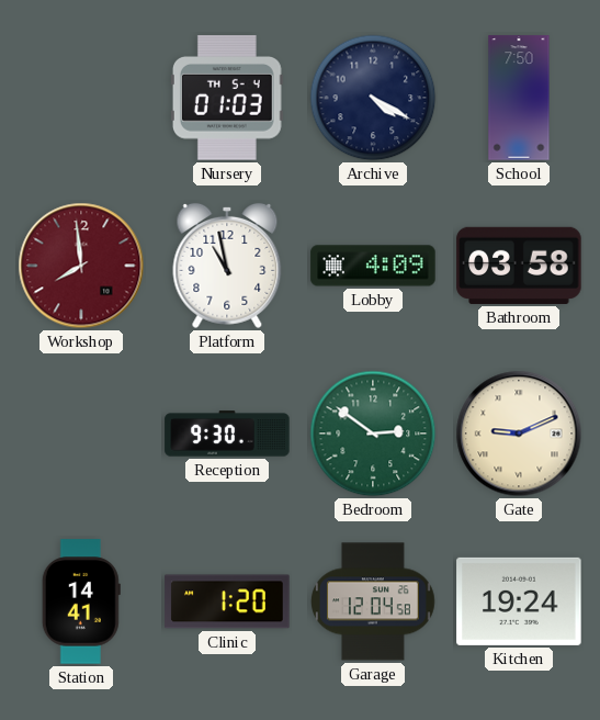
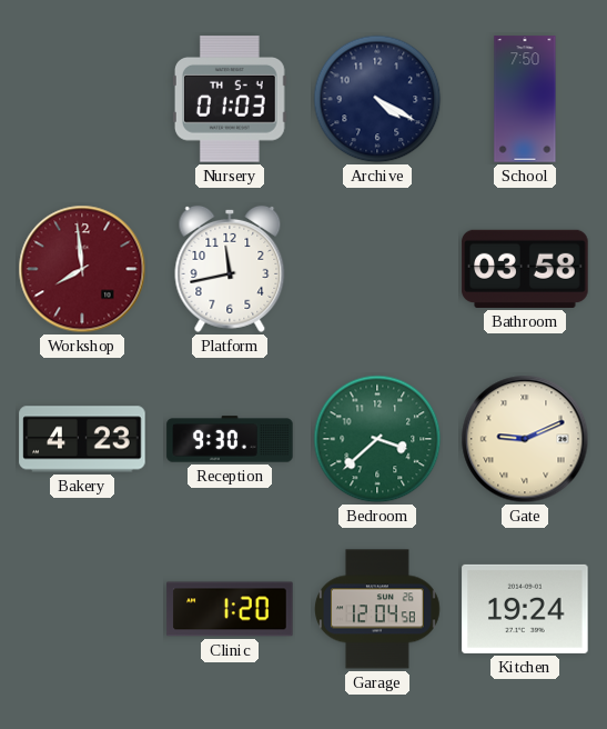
Platform: 10:58 -> 11:43 (230, 269)
Lobby: 4:09 -> none (373, 266)
Bakery: none -> 4:23 (82, 439)
Bedroom: 2:51 -> 3:38 (377, 439)
Station: 14:41 -> none (81, 601)
